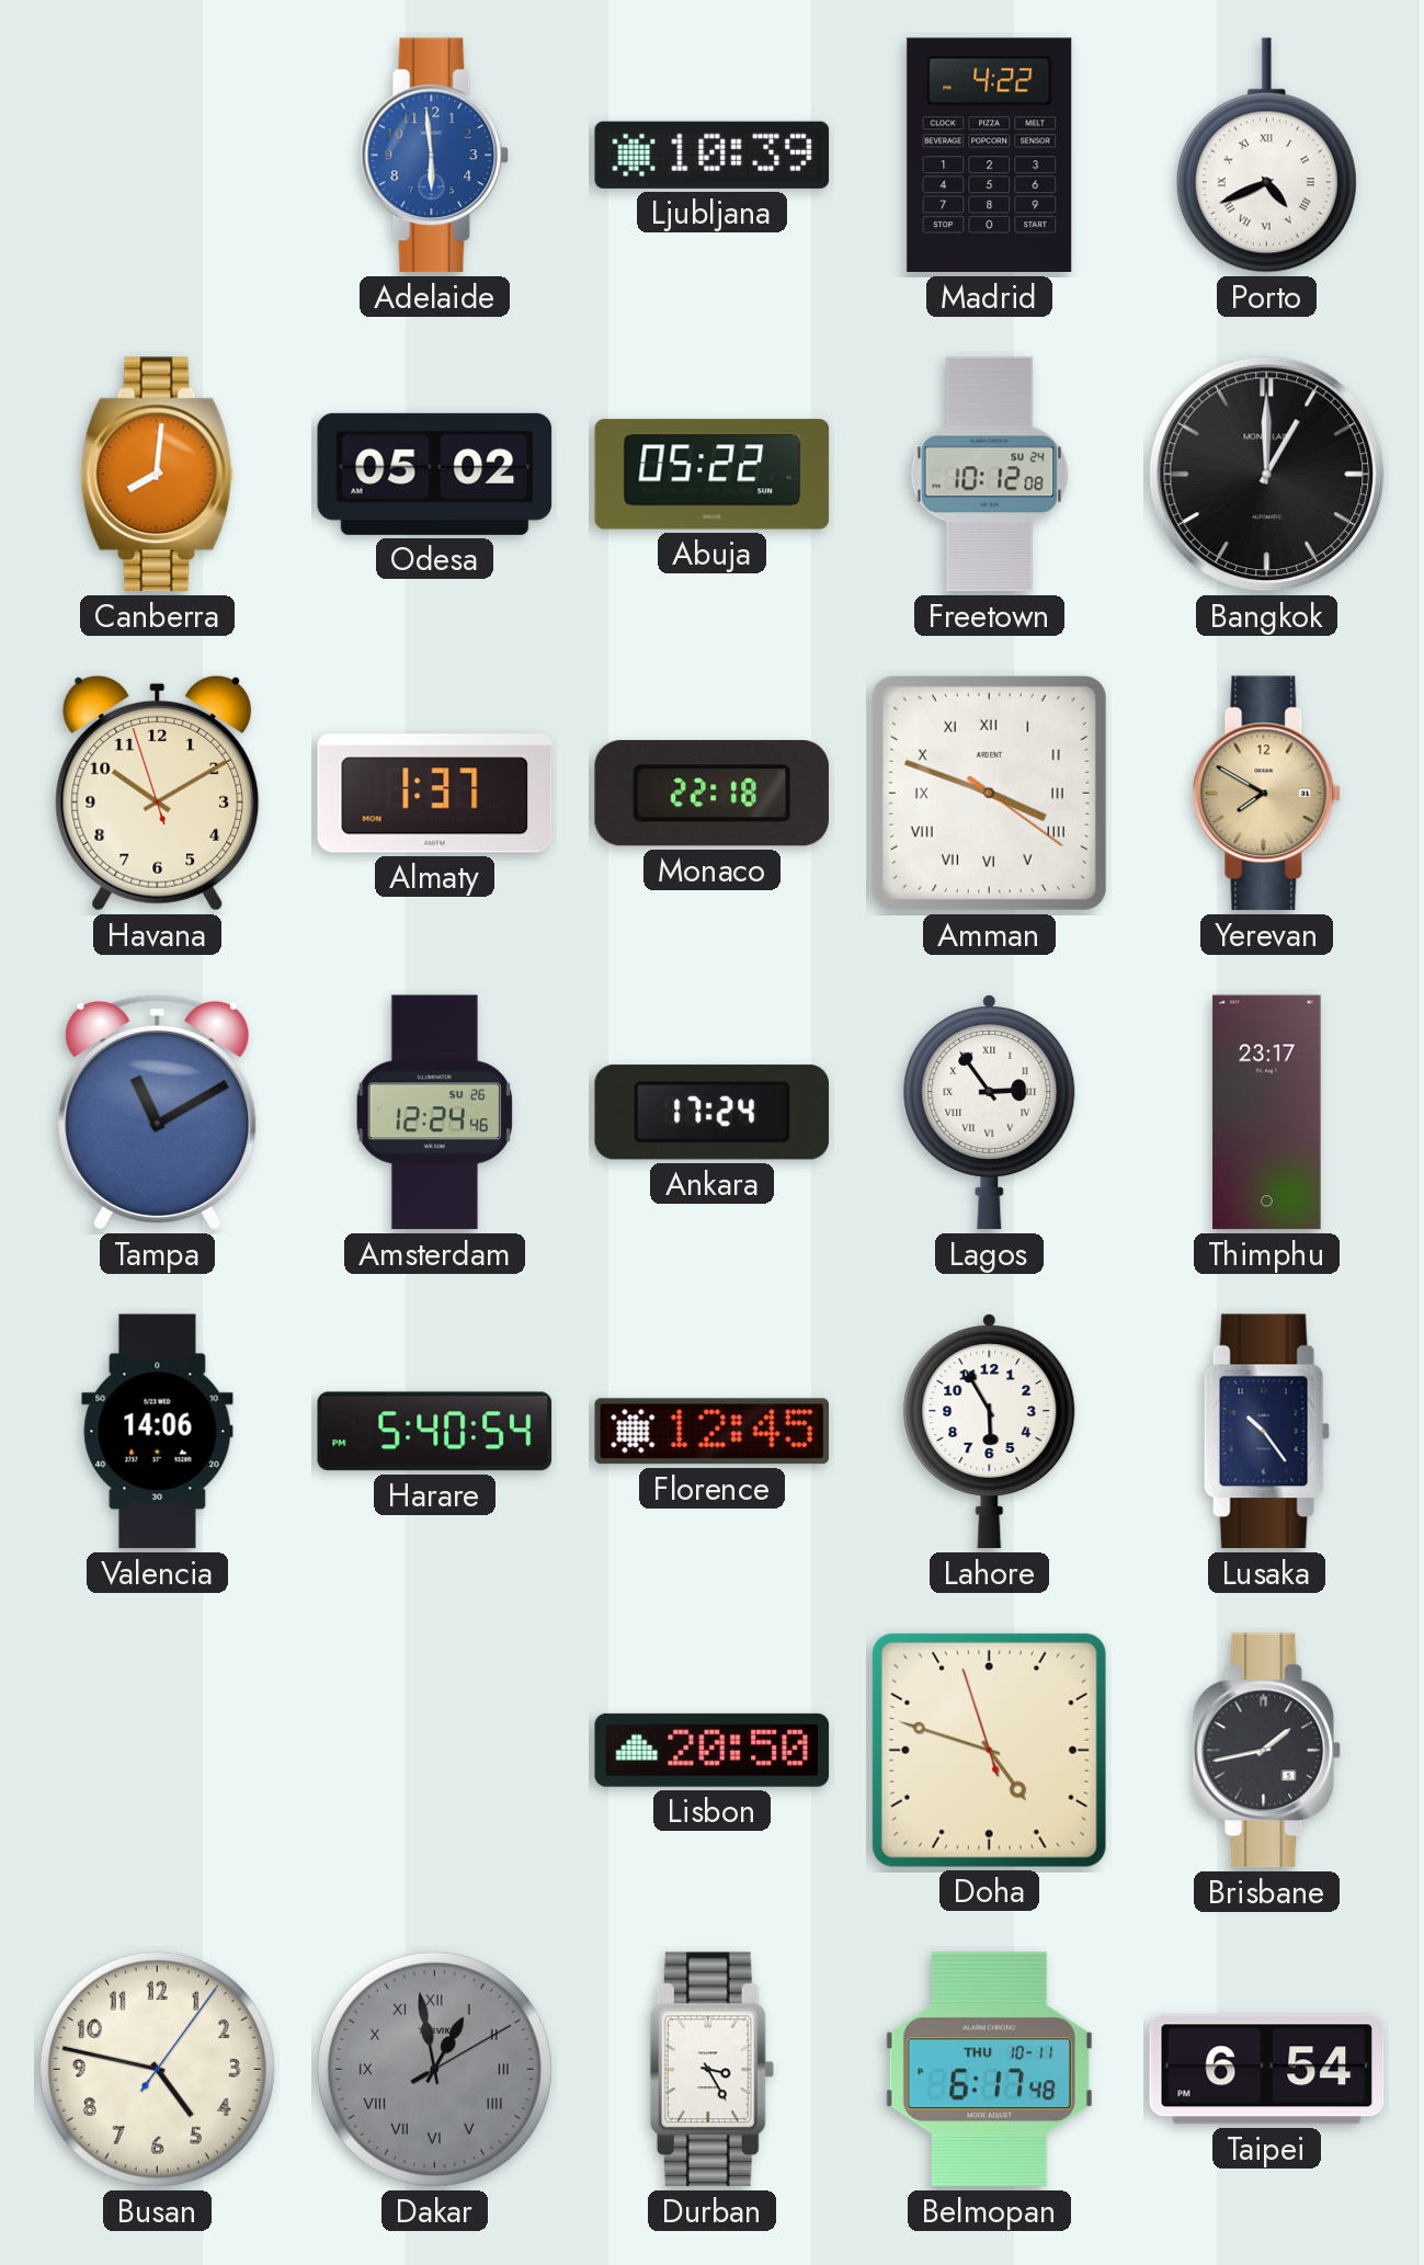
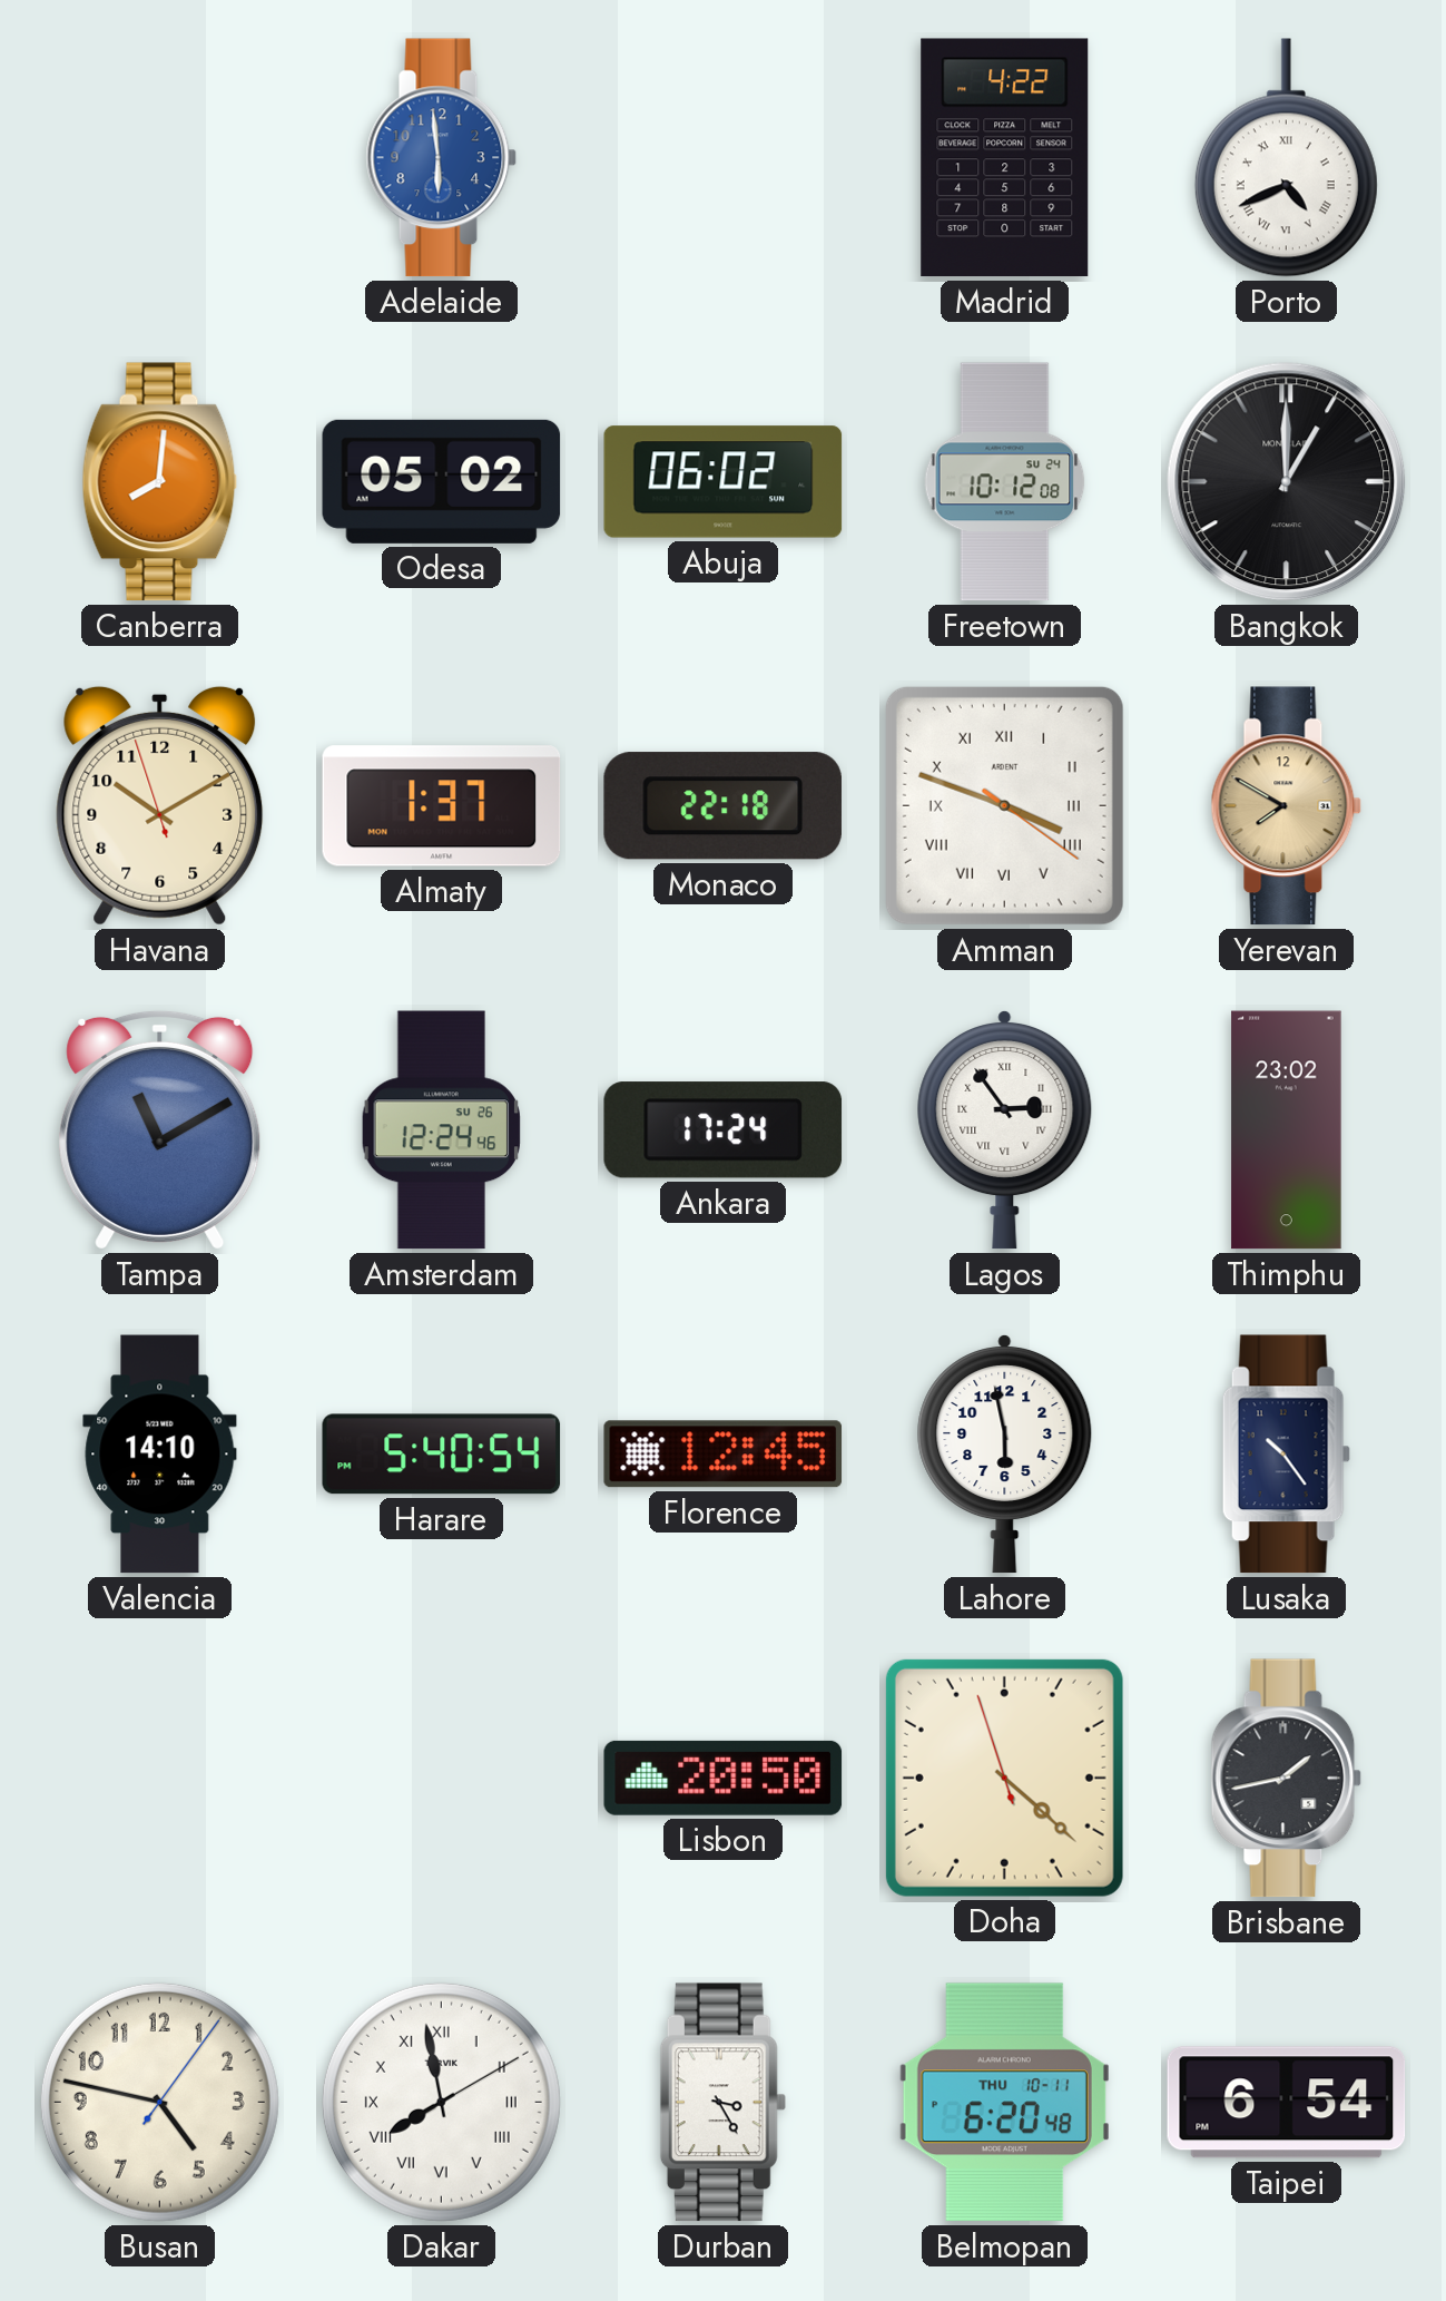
Ljubljana: 10:39 -> none (713, 155)
Abuja: 05:22 -> 06:02 (724, 482)
Thimphu: 23:17 -> 23:02 (1287, 1130)
Valencia: 14:06 -> 14:10 (160, 1455)
Lahore: 5:55 -> 5:58 (1005, 1453)
Doha: 4:47 -> 4:21 (1004, 1778)
Dakar: 12:58 -> 7:58 (441, 2102)
Dakar dial: grey -> white (441, 2102)
Belmopan: 6:17 -> 6:20 (1004, 2103)
